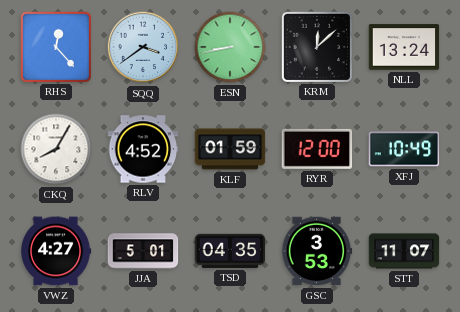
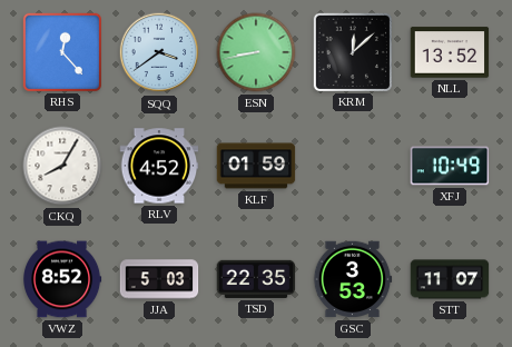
NLL: 13:24 -> 13:52 (450, 52)
RYR: 12:00 -> none (317, 149)
VWZ: 4:27 -> 8:52 (63, 279)
JJA: 5:01 -> 5:03 (159, 279)
TSD: 04:35 -> 22:35 (256, 279)
